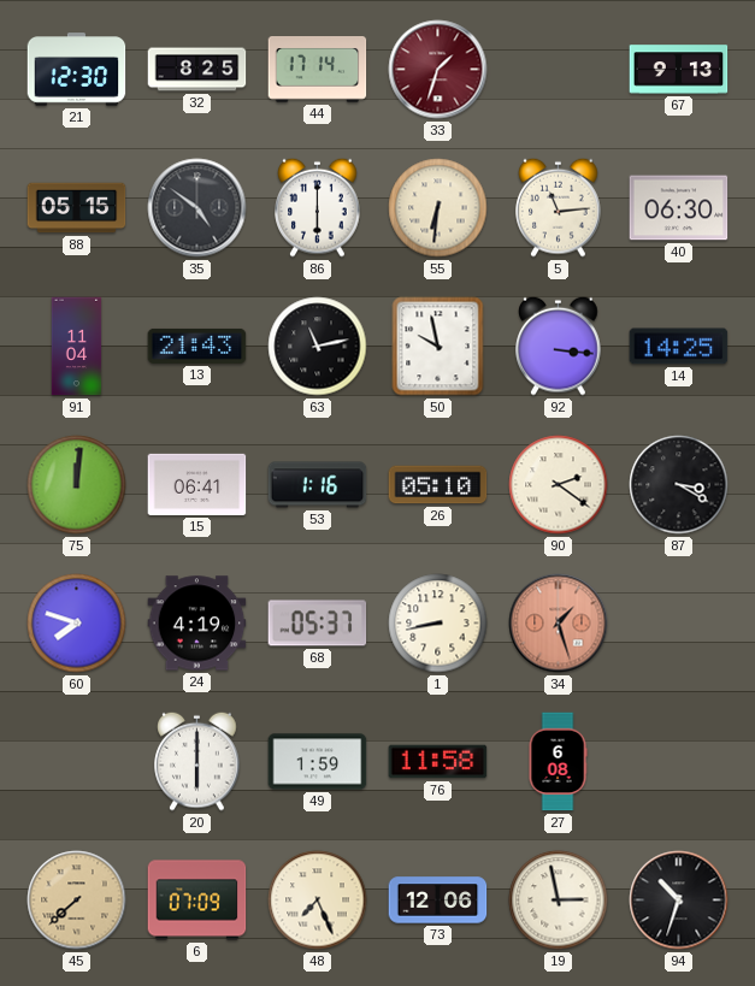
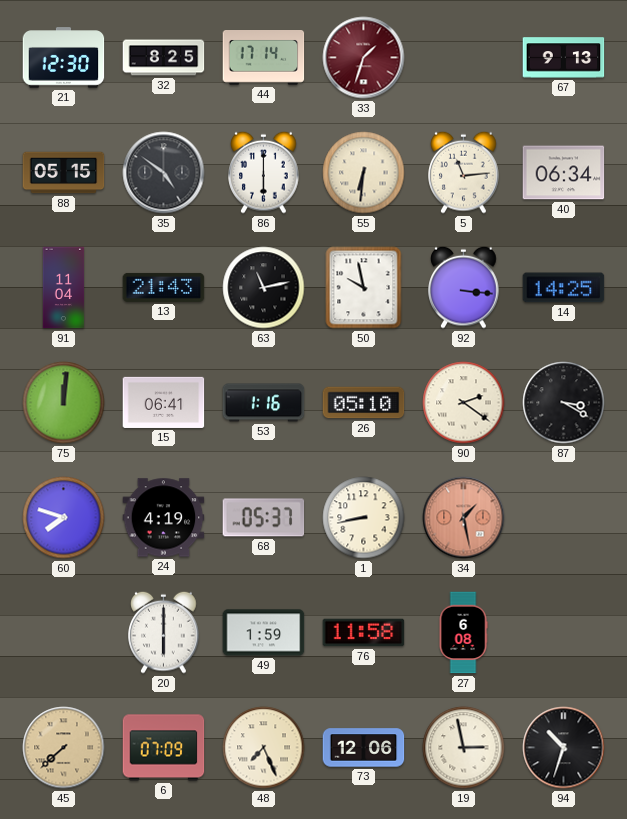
40: 06:30 -> 06:34 (564, 173)
34: 1:27 -> 1:28 (464, 518)
